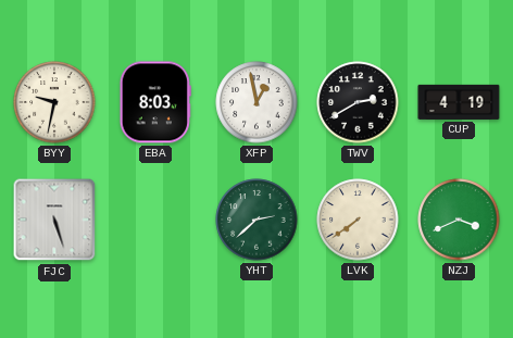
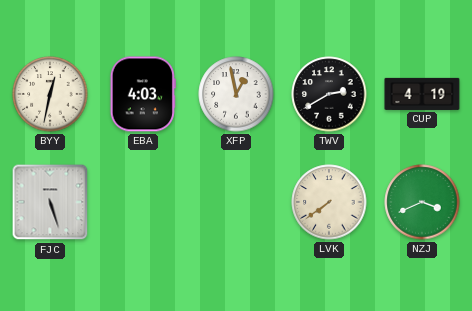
BYY: 9:32 -> 12:32 (50, 94)
EBA: 8:03 -> 4:03 (143, 94)
YHT: 2:38 -> none (256, 220)
